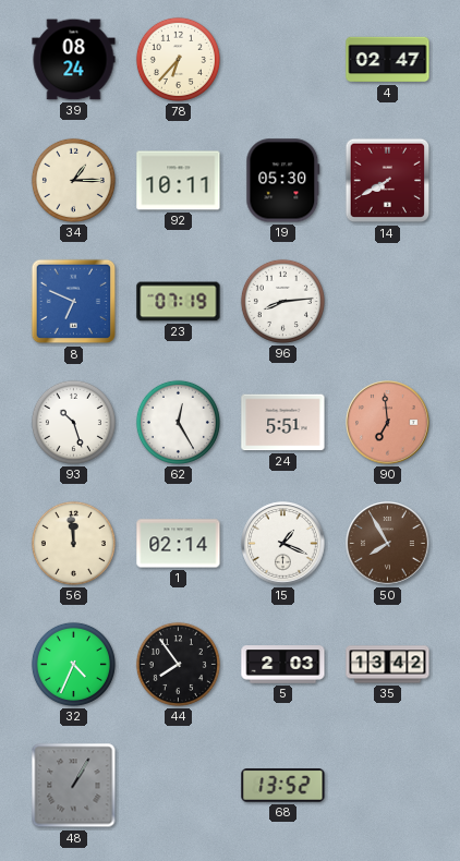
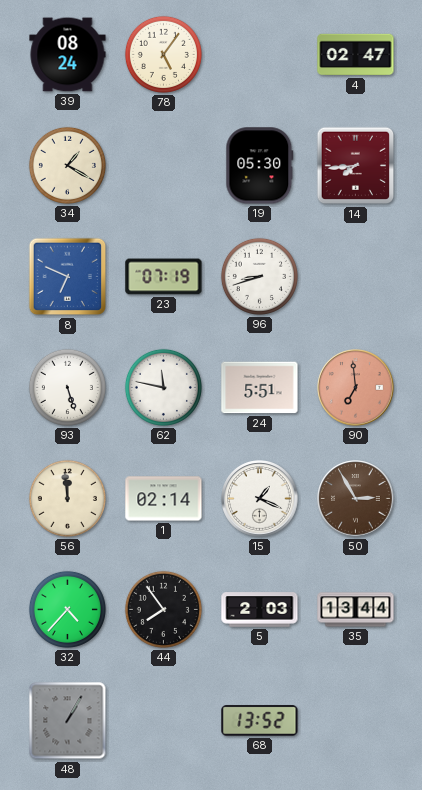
78: 6:37 -> 5:06 (163, 54)
34: 1:15 -> 1:20 (67, 165)
92: 10:11 -> none (179, 181)
14: 7:40 -> 7:44 (356, 166)
96: 8:14 -> 8:42 (259, 276)
93: 10:27 -> 5:27 (67, 387)
62: 12:25 -> 11:47 (163, 387)
50: 7:55 -> 2:55 (356, 499)
32: 4:34 -> 4:37 (67, 609)
35: 13:42 -> 13:44 (356, 610)
